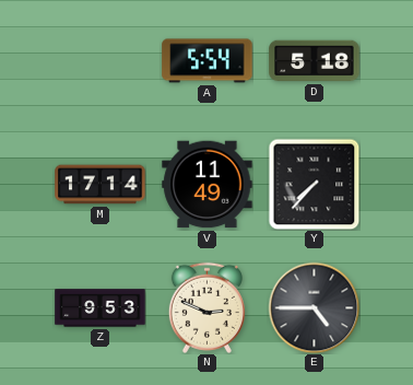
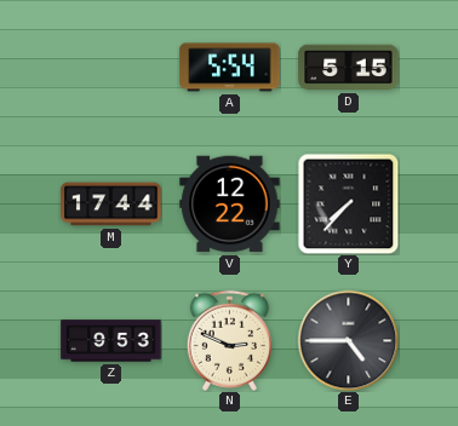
D: 5:18 -> 5:15 (349, 68)
M: 17:14 -> 17:44 (111, 205)
V: 11:49 -> 12:22 (230, 205)
